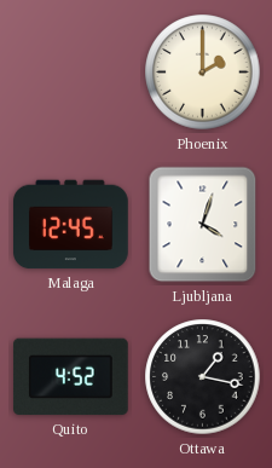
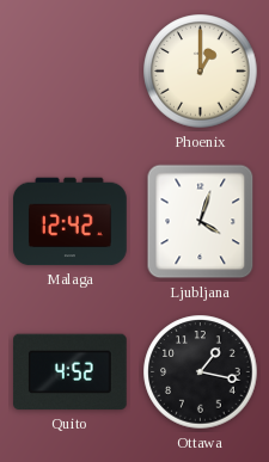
Phoenix: 2:00 -> 1:00 (201, 72)
Malaga: 12:45 -> 12:42 (71, 222)
